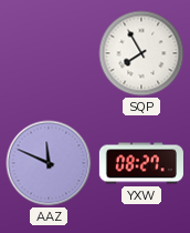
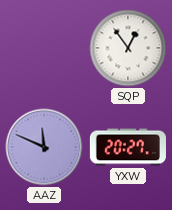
SQP: 7:55 -> 12:54 (128, 48)
YXW: 08:27 -> 20:27 (128, 147)
